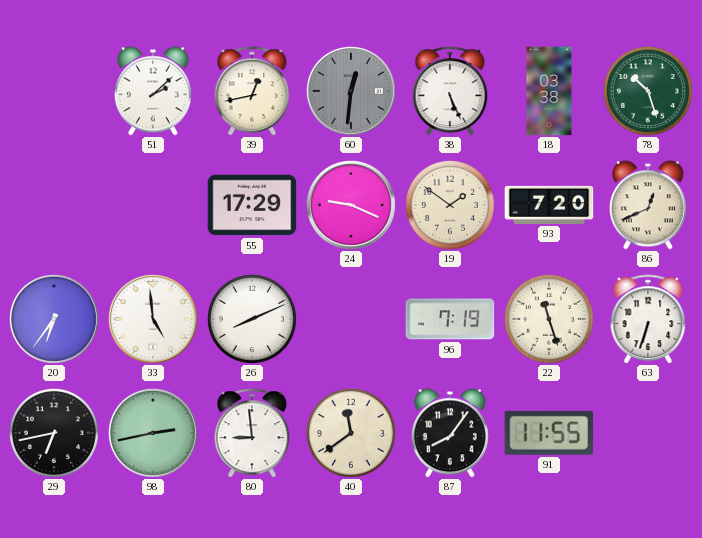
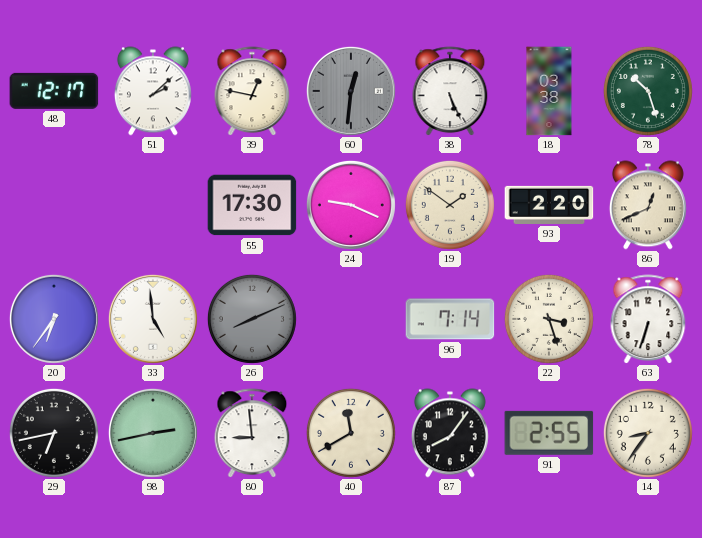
48: none -> 12:17 (54, 91)
39: 12:43 -> 12:47 (252, 91)
55: 17:29 -> 17:30 (252, 205)
93: 7:20 -> 2:20 (549, 205)
26 dial: white -> grey (252, 319)
96: 7:19 -> 7:14 (450, 319)
22: 11:27 -> 3:27 (549, 319)
40: 11:39 -> 11:40 (351, 433)
91: 11:55 -> 2:55 (549, 433)
14: none -> 8:36 (648, 433)
